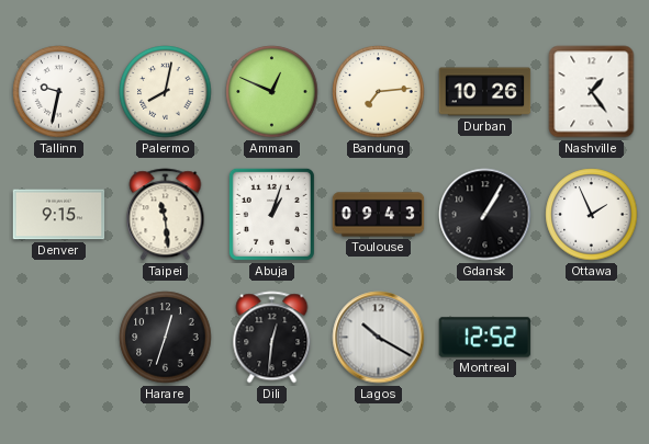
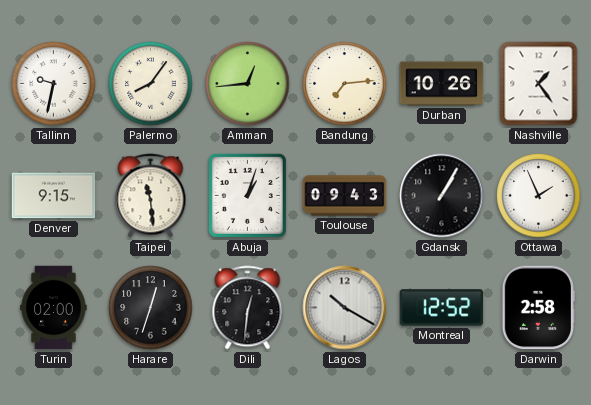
Palermo: 8:02 -> 8:06 (151, 84)
Amman: 12:49 -> 12:44 (248, 84)
Turin: none -> 02:00 (54, 308)
Darwin: none -> 2:58 (538, 308)
